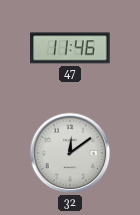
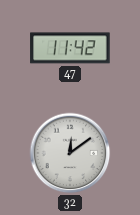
47: 11:46 -> 11:42 (70, 48)
